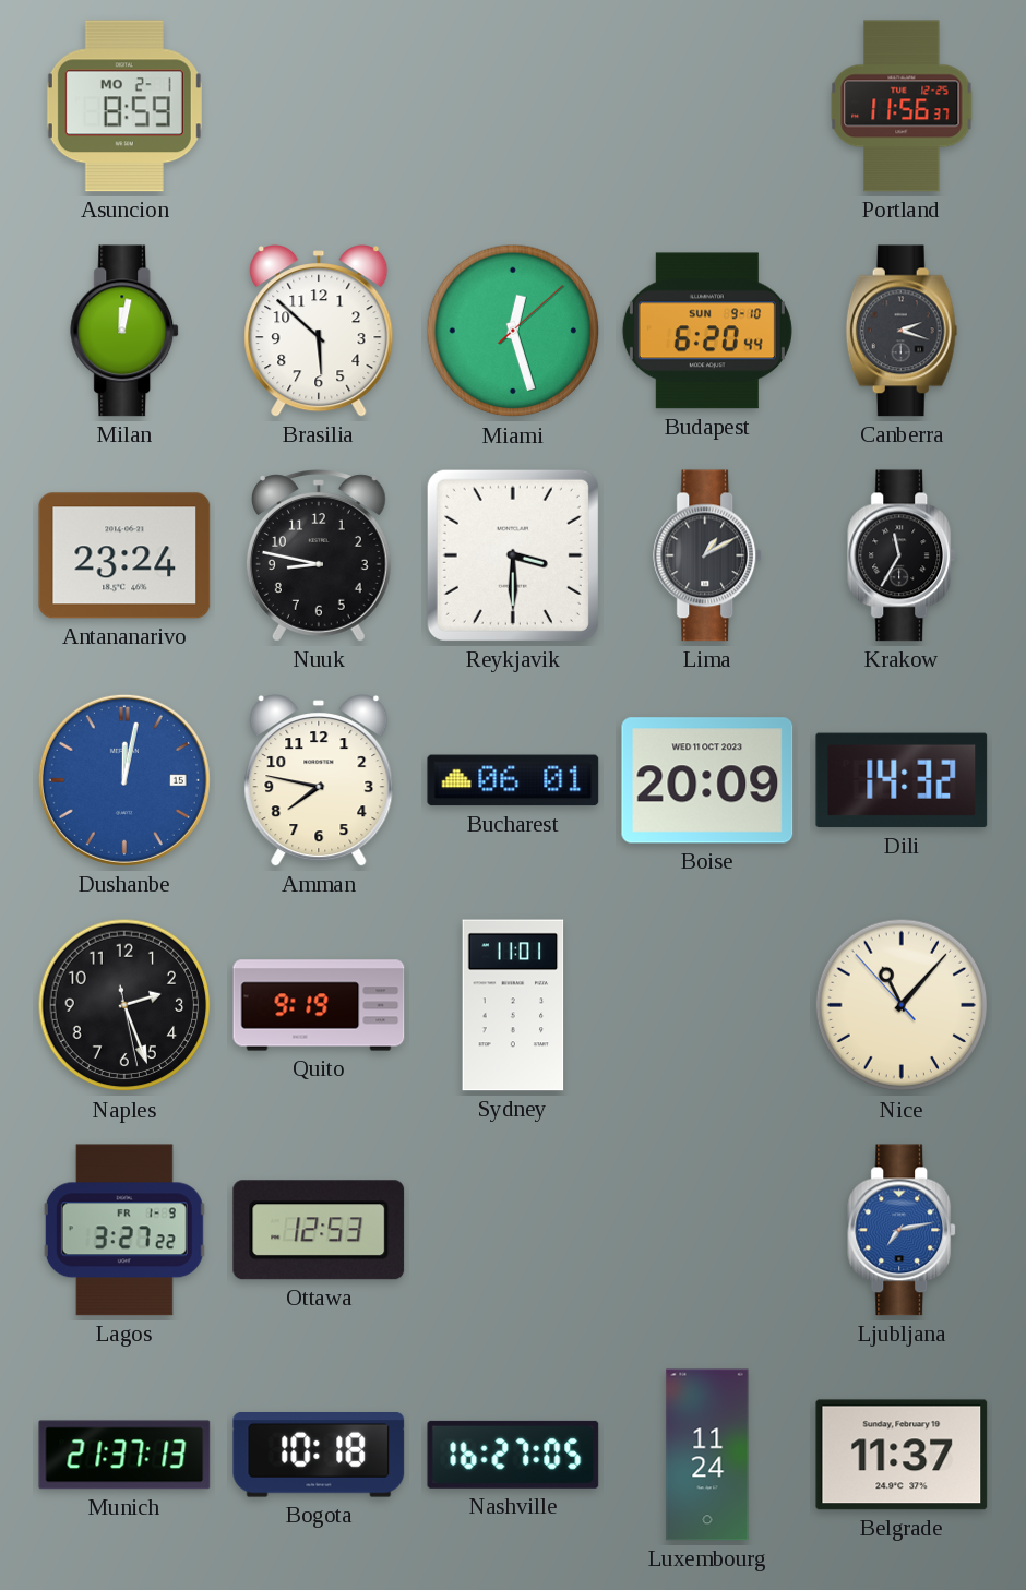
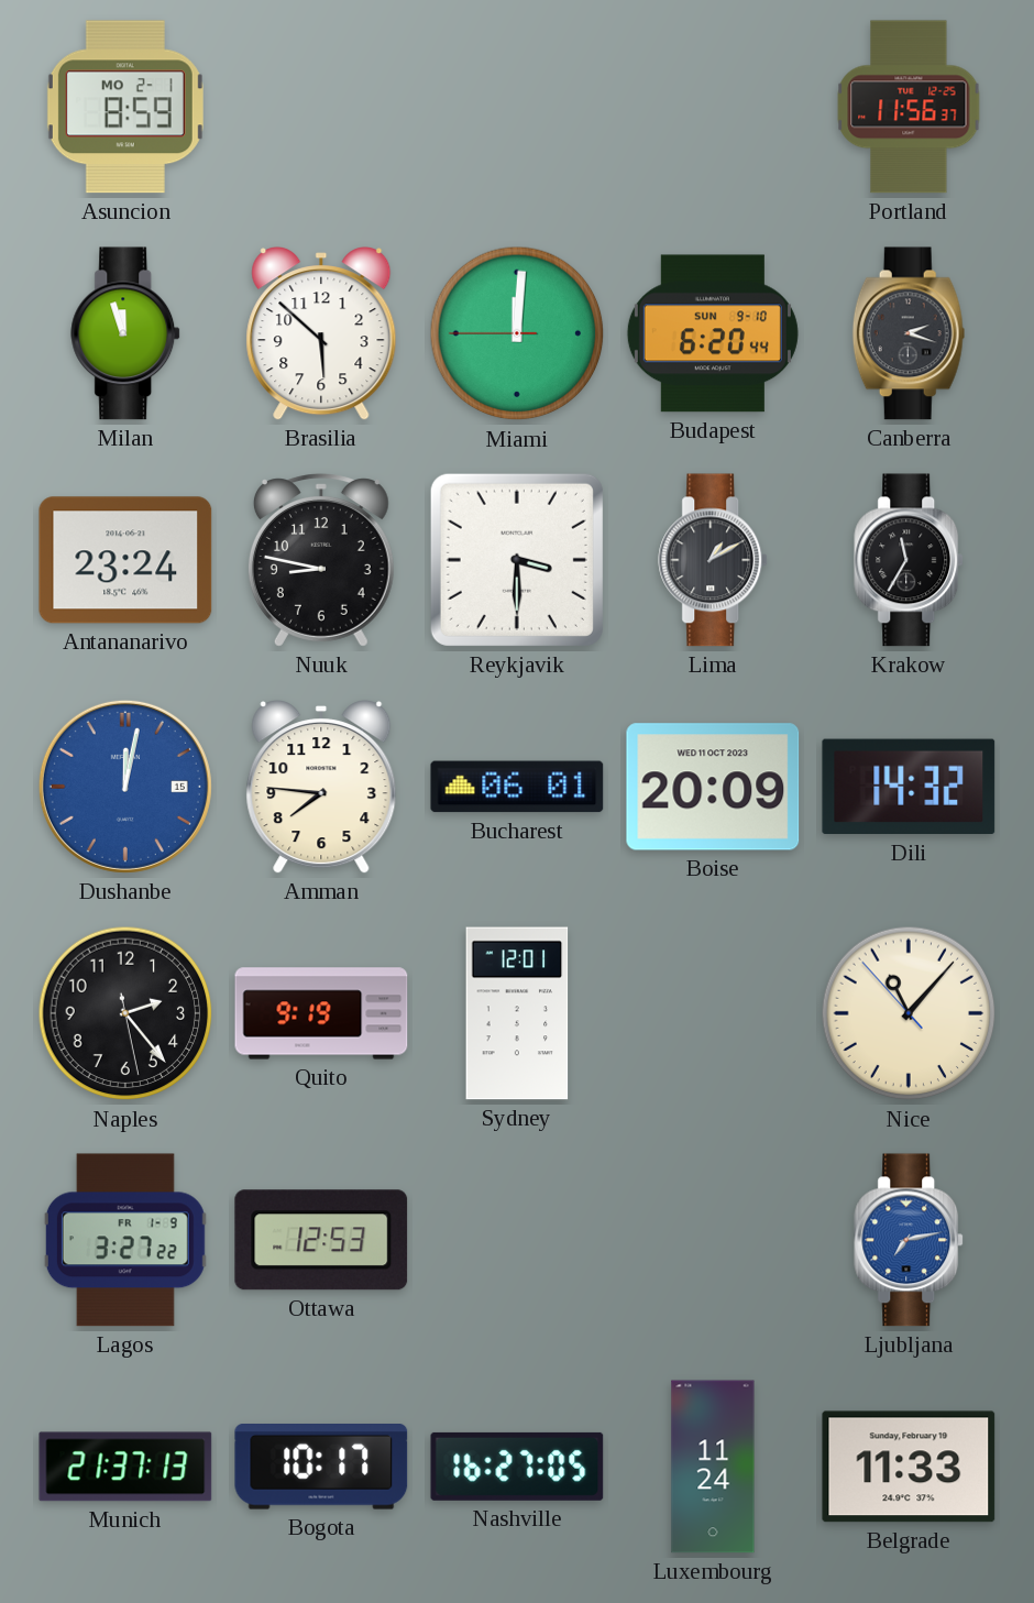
Milan: 12:02 -> 11:57 (127, 333)
Miami: 12:27 -> 12:00 (517, 333)
Amman: 7:47 -> 7:46 (321, 788)
Naples: 2:26 -> 2:23 (125, 1013)
Sydney: 11:01 -> 12:01 (517, 1013)
Bogota: 10:18 -> 10:17 (321, 1467)
Belgrade: 11:37 -> 11:33 (909, 1467)
